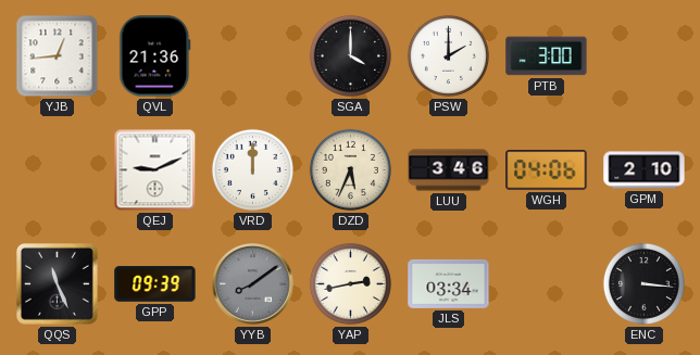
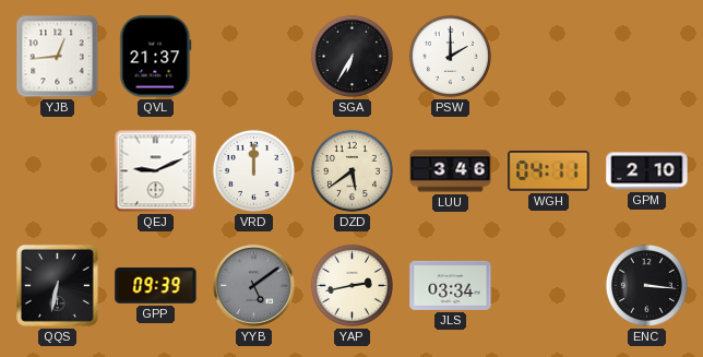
QVL: 21:36 -> 21:37 (156, 57)
SGA: 4:00 -> 6:35 (352, 56)
PTB: 3:00 -> none (547, 56)
DZD: 5:34 -> 5:39 (352, 170)
WGH: 04:06 -> 04:11 (549, 171)
QQS: 11:26 -> 6:32 (58, 286)
YYB: 8:09 -> 5:09 (254, 286)
